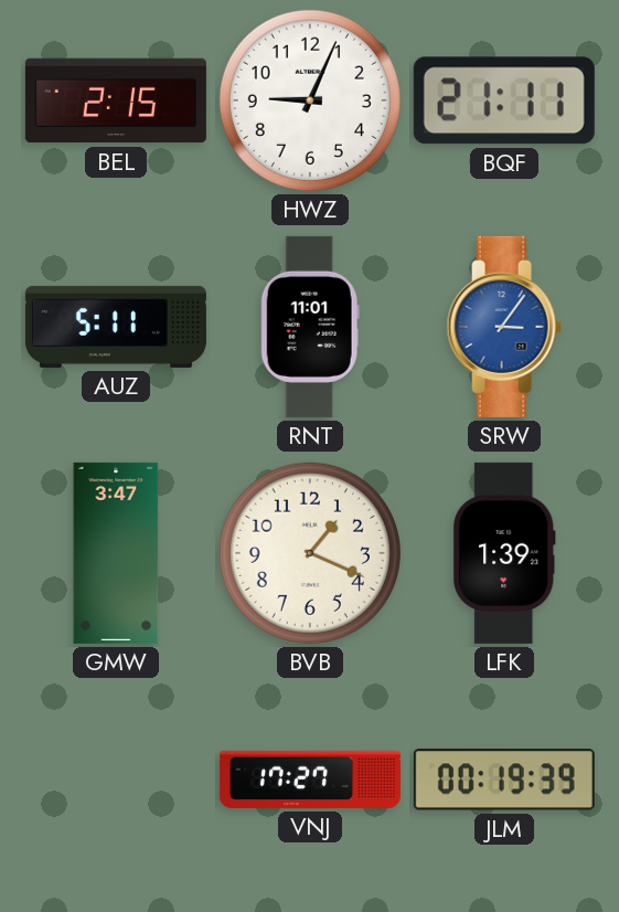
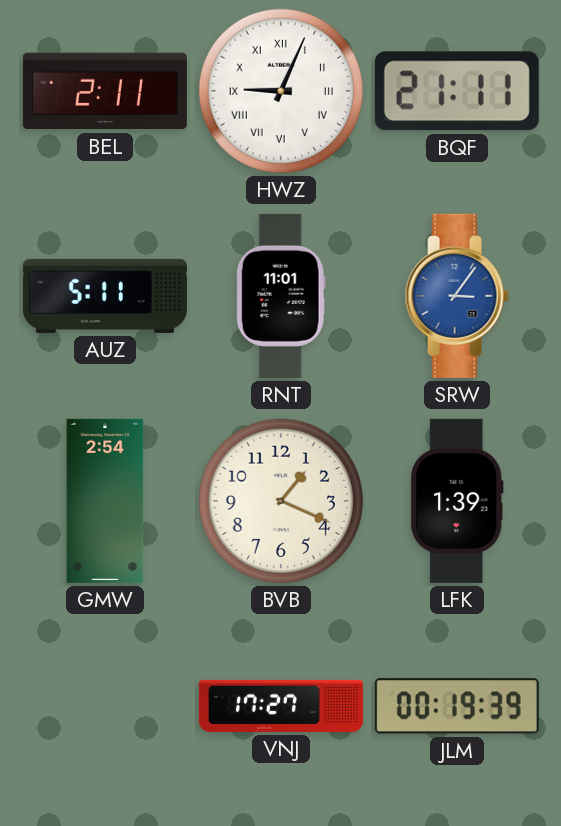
BEL: 2:15 -> 2:11 (105, 91)
HWZ numerals: Arabic -> Roman (281, 91)
GMW: 3:47 -> 2:54 (105, 501)
